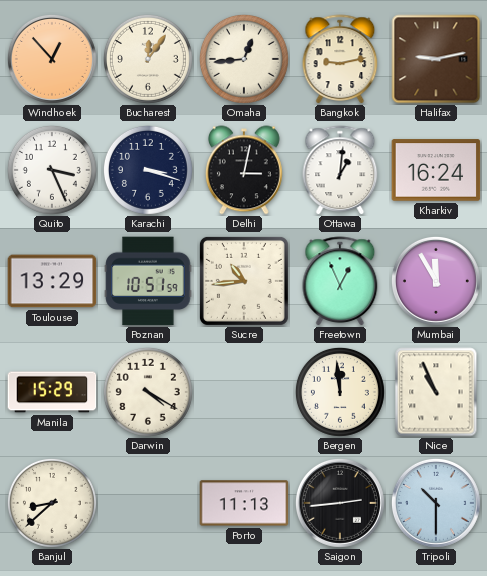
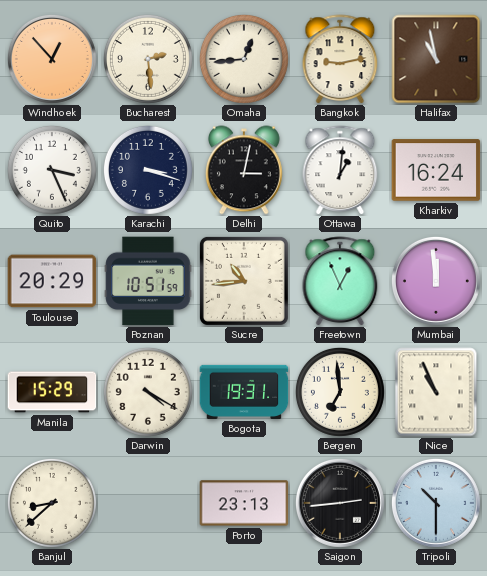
Bucharest: 12:06 -> 2:29 (148, 59)
Halifax: 9:13 -> 10:58 (436, 59)
Toulouse: 13:29 -> 20:29 (52, 281)
Mumbai: 11:55 -> 11:59 (436, 281)
Bogota: none -> 19:31 (244, 392)
Bergen: 11:59 -> 6:59 (340, 392)
Porto: 11:13 -> 23:13 (244, 503)
